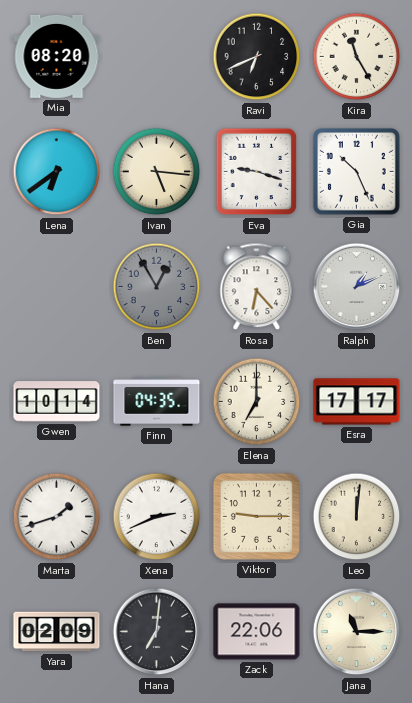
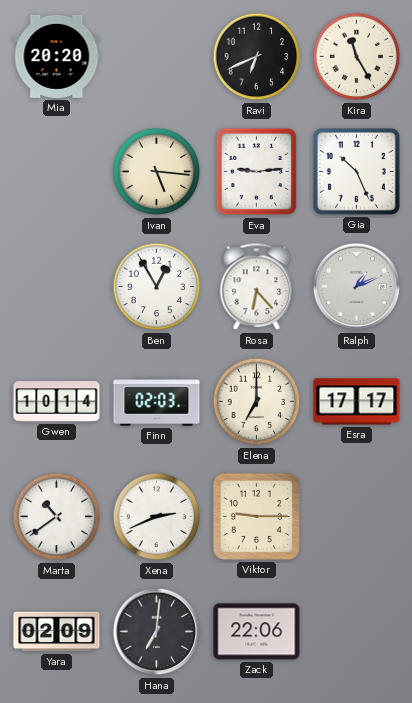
Mia: 08:20 -> 20:20 (57, 56)
Lena: 6:39 -> none (57, 172)
Eva: 9:18 -> 9:14 (257, 172)
Ben dial: grey -> white (157, 287)
Finn: 04:35 -> 02:03 (157, 402)
Marta: 1:42 -> 10:39 (57, 517)
Leo: 12:01 -> none (357, 517)
Jana: 11:15 -> none (357, 632)
